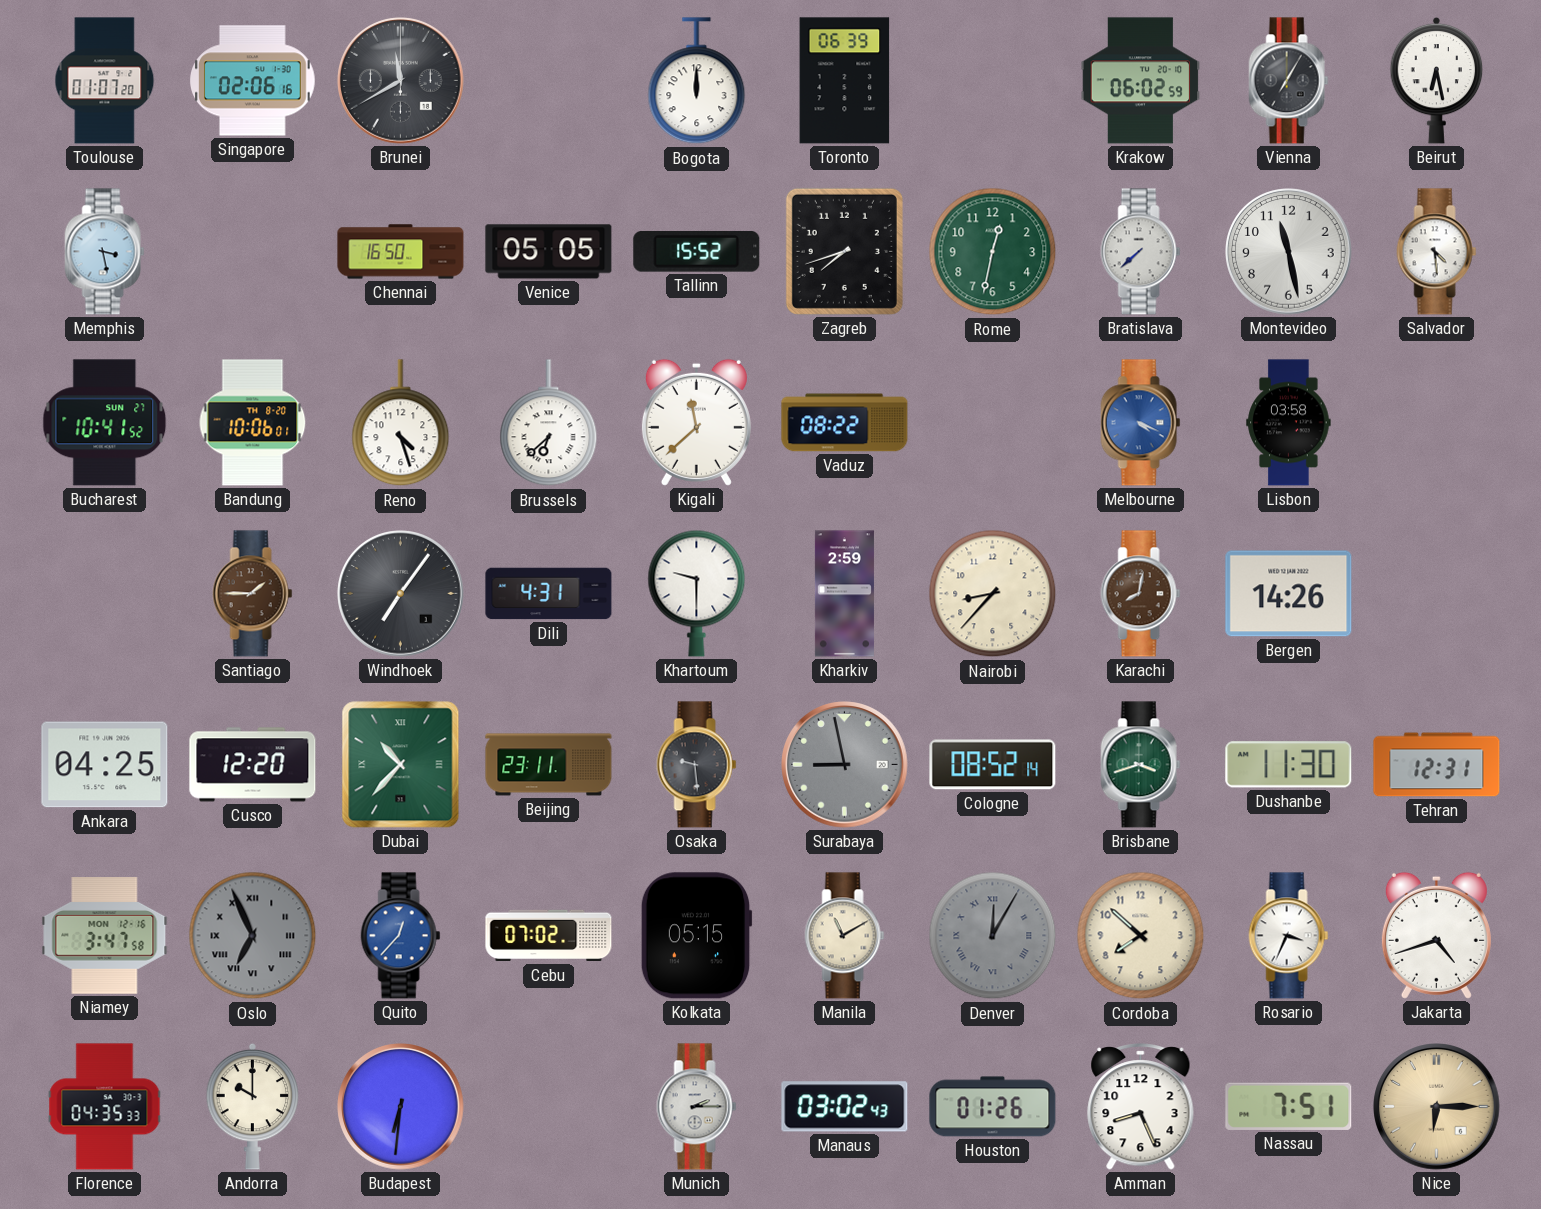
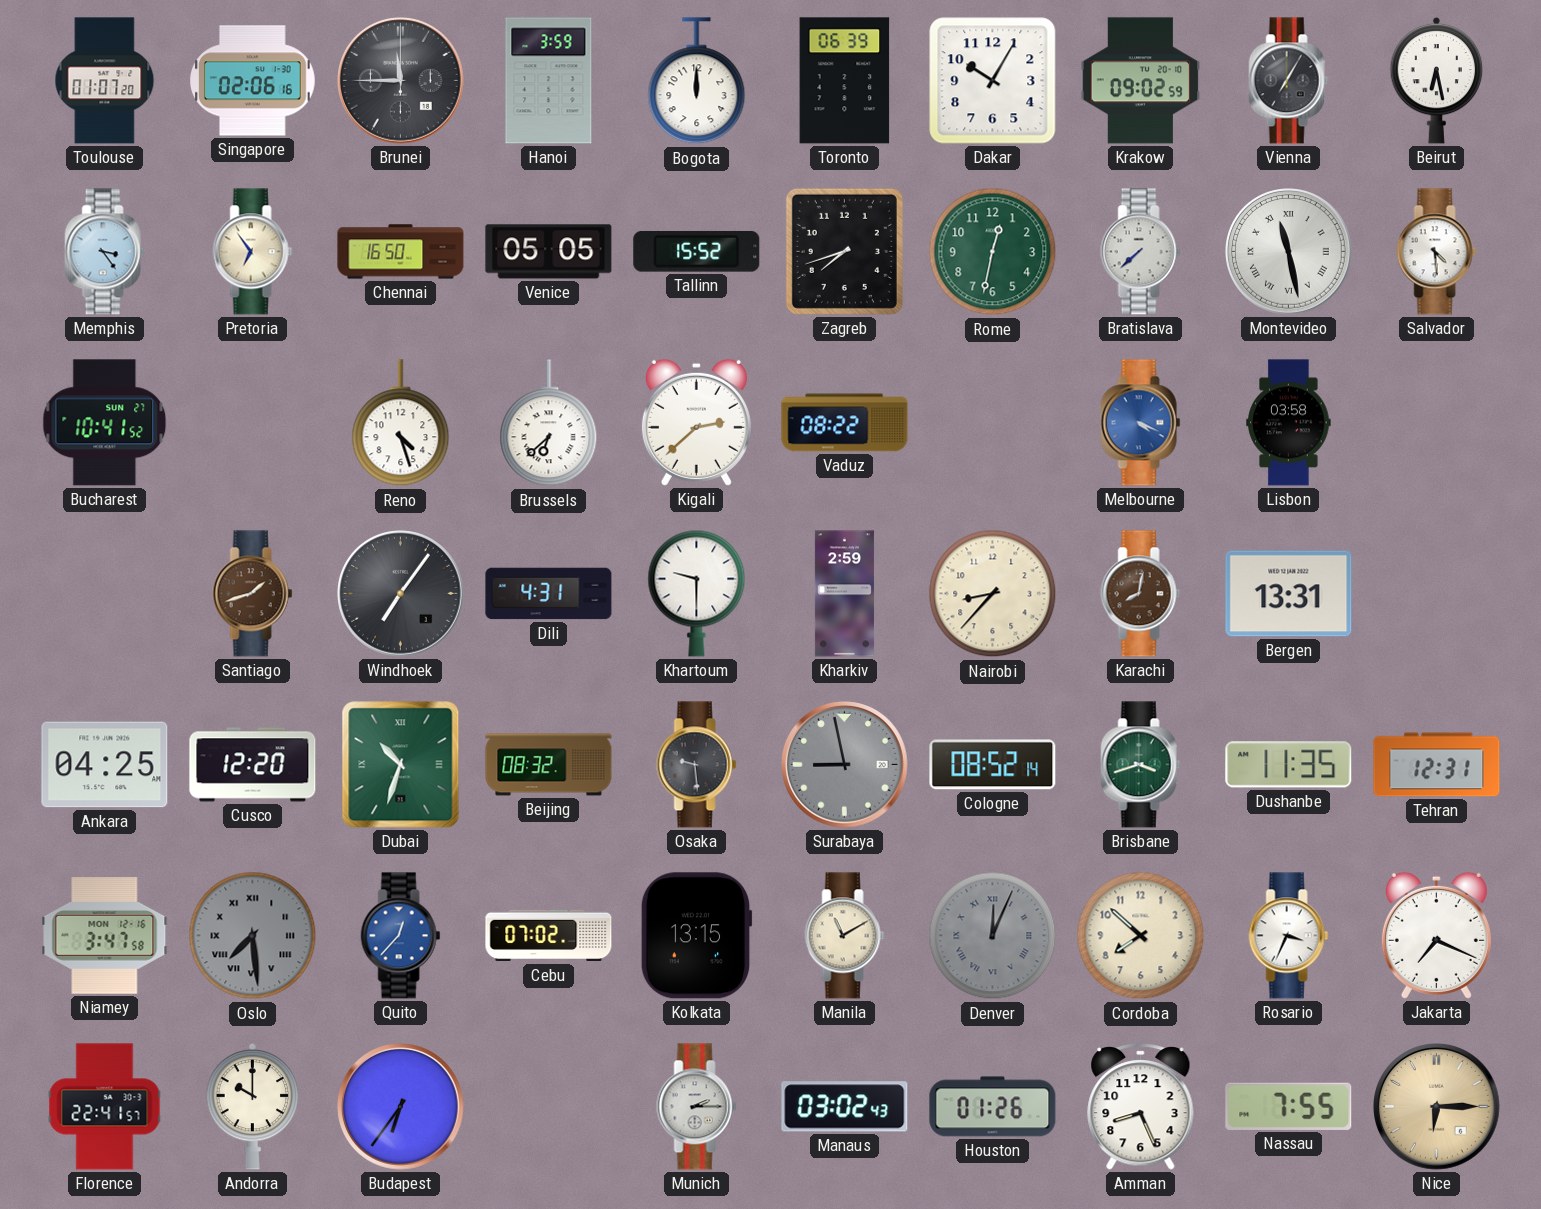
Brunei: 11:40 -> 11:45 (401, 81)
Hanoi: none -> 3:59 (549, 81)
Dakar: none -> 10:05 (993, 81)
Krakow: 06:02 -> 09:02 (1141, 81)
Memphis: 3:28 -> 3:24 (105, 252)
Pretoria: none -> 6:54 (253, 252)
Montevideo numerals: Arabic -> Roman (1289, 252)
Bandung: 10:06 -> none (253, 423)
Kigali: 11:38 -> 2:38 (696, 422)
Santiago: 1:45 -> 1:42 (253, 594)
Bergen: 14:26 -> 13:31 (1289, 594)
Dubai: 10:37 -> 10:33 (401, 765)
Beijing: 23:11 -> 08:32 (549, 765)
Dushanbe: 11:30 -> 11:35 (1289, 765)
Oslo: 6:56 -> 7:29 (253, 936)
Kolkata: 05:15 -> 13:15 (696, 936)
Denver: 12:05 -> 12:04 (993, 936)
Jakarta: 4:42 -> 7:19 (1436, 935)
Florence: 04:35 -> 22:41 (105, 1107)
Budapest: 6:31 -> 6:36 (401, 1107)
Nassau: 7:51 -> 7:55 (1289, 1106)
